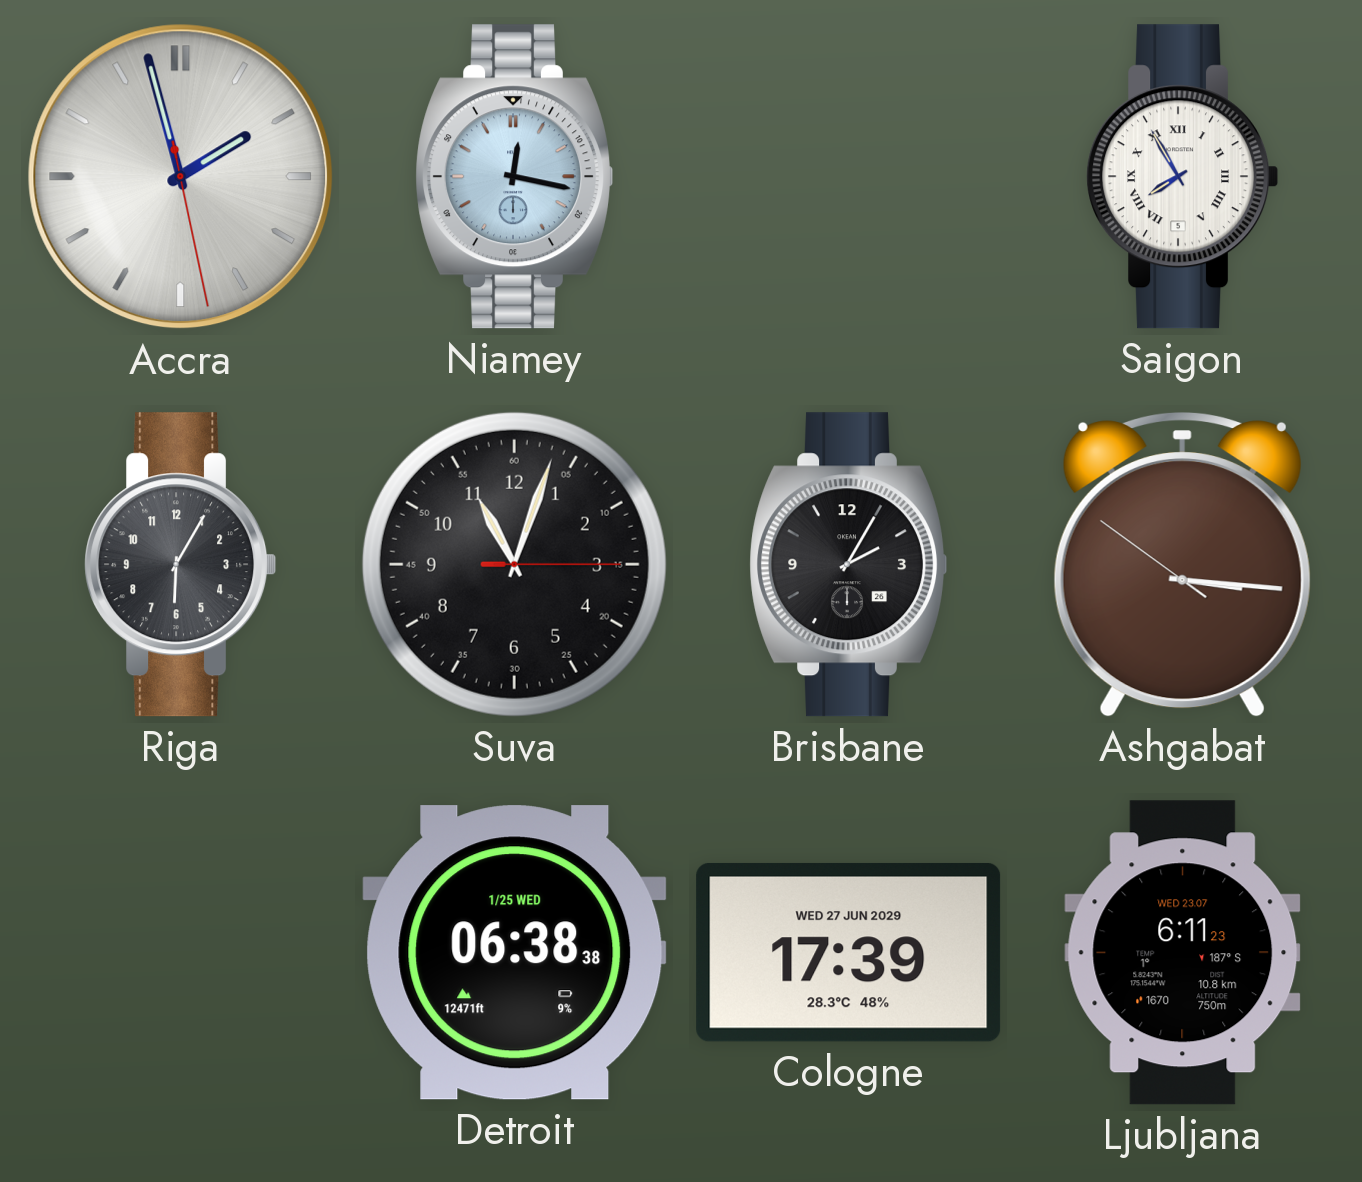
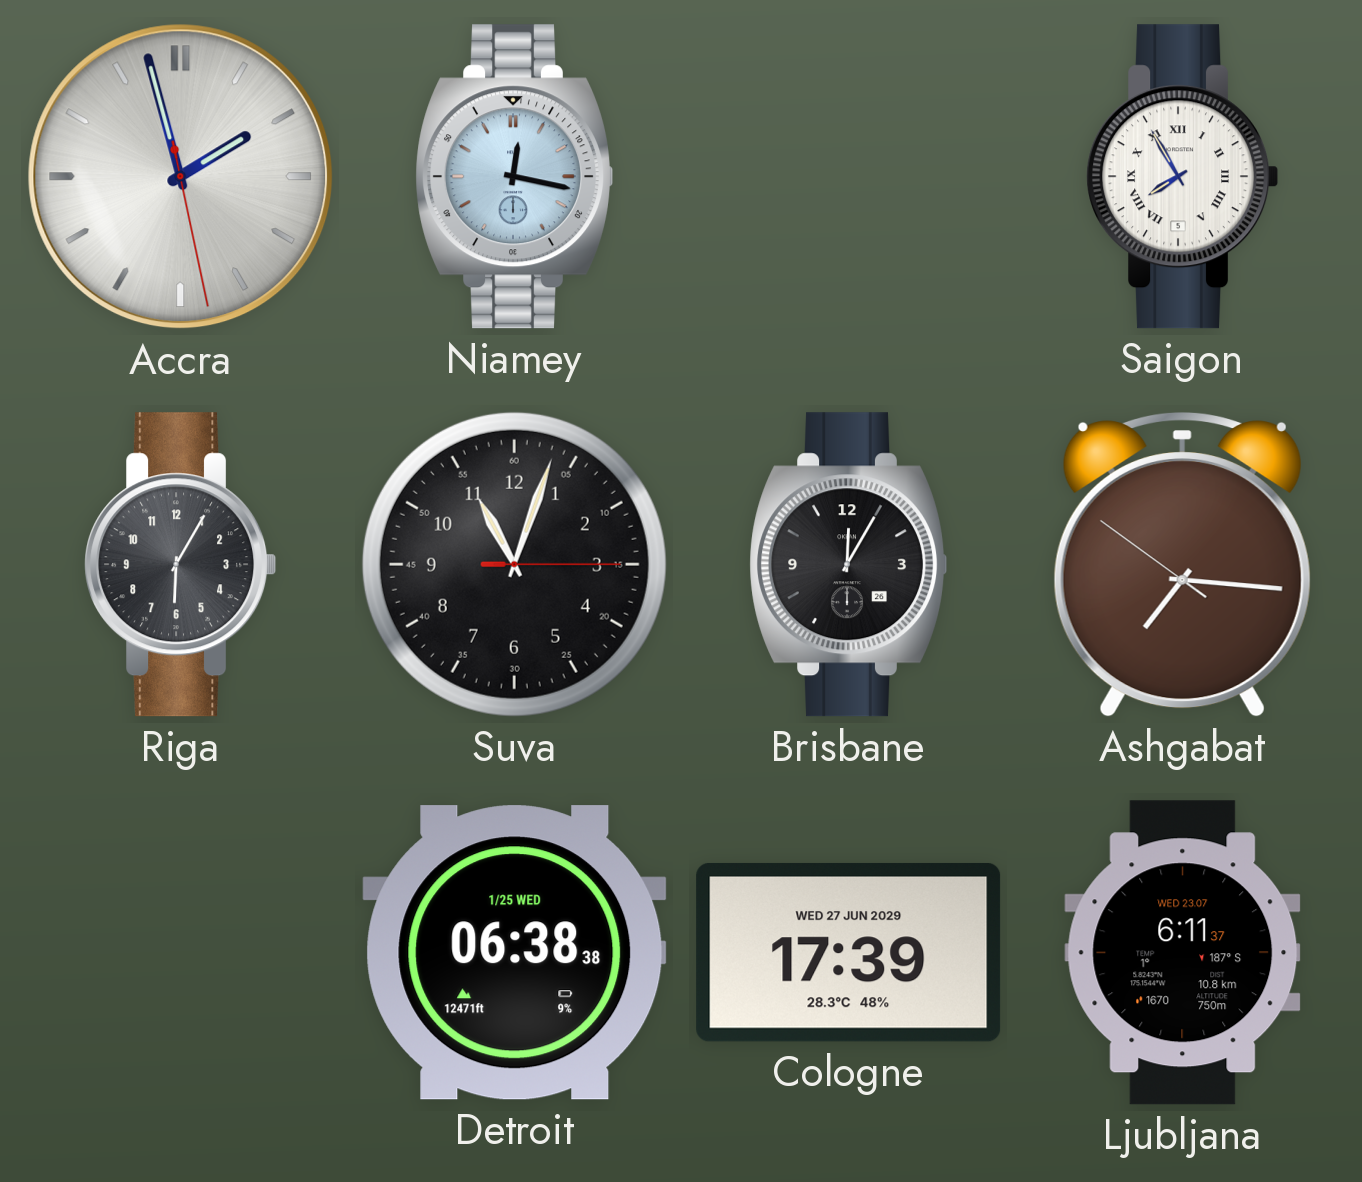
Brisbane: 2:05 -> 12:05 (848, 565)
Ashgabat: 3:15 -> 7:15 (1182, 565)
Ljubljana: 6:11:23 -> 6:11:37 (1183, 953)
